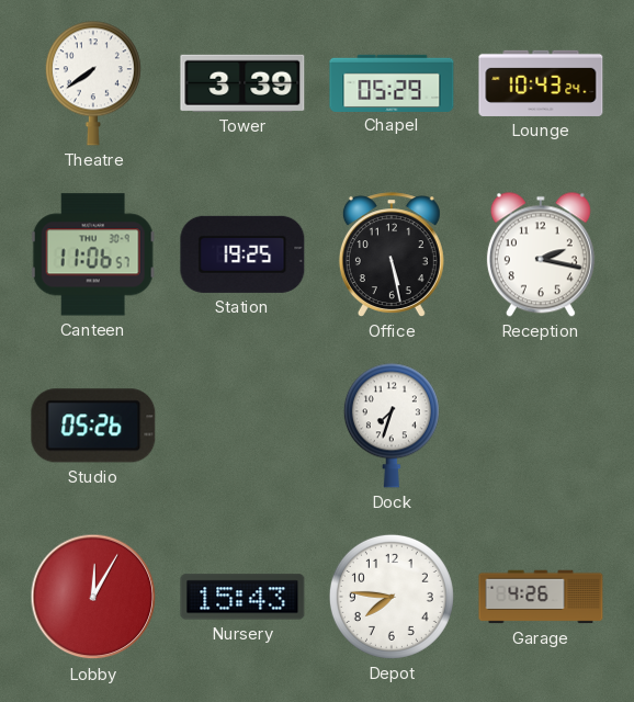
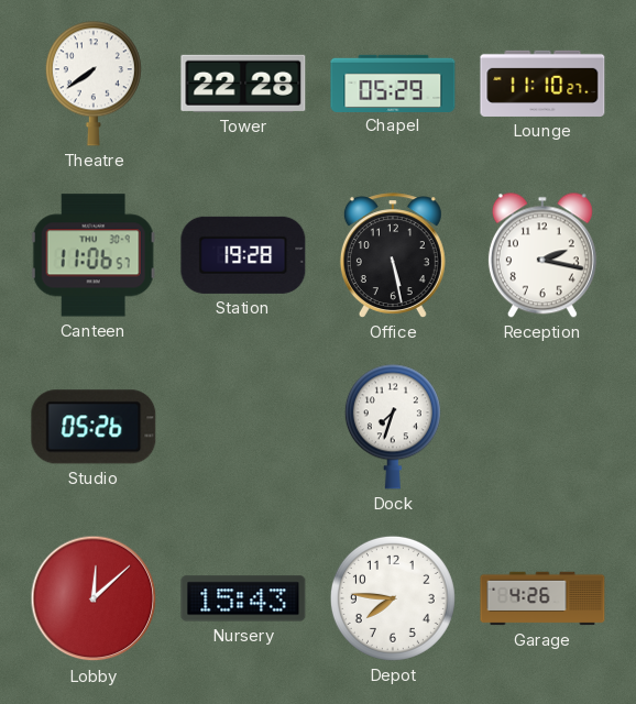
Tower: 3:39 -> 22:28 (243, 84)
Lounge: 10:43 -> 11:10 (542, 84)
Station: 19:25 -> 19:28 (243, 255)
Lobby: 12:05 -> 12:08 (94, 598)
